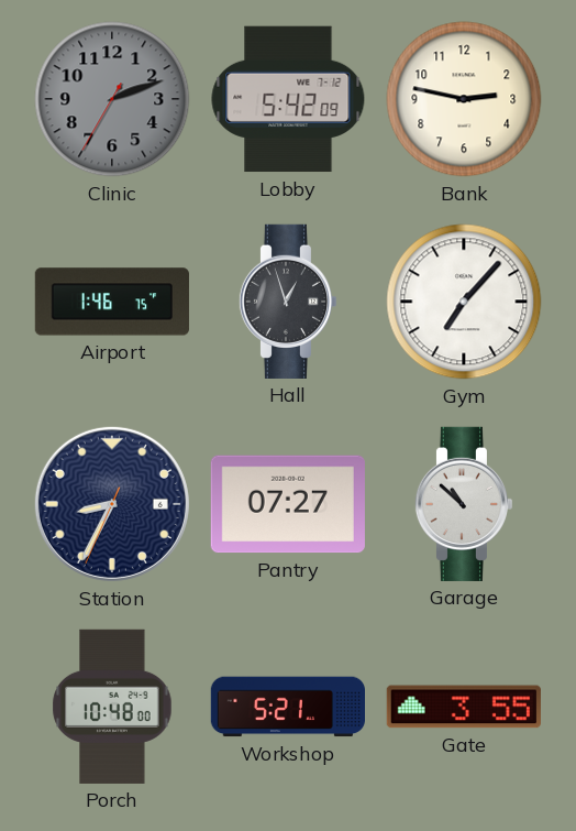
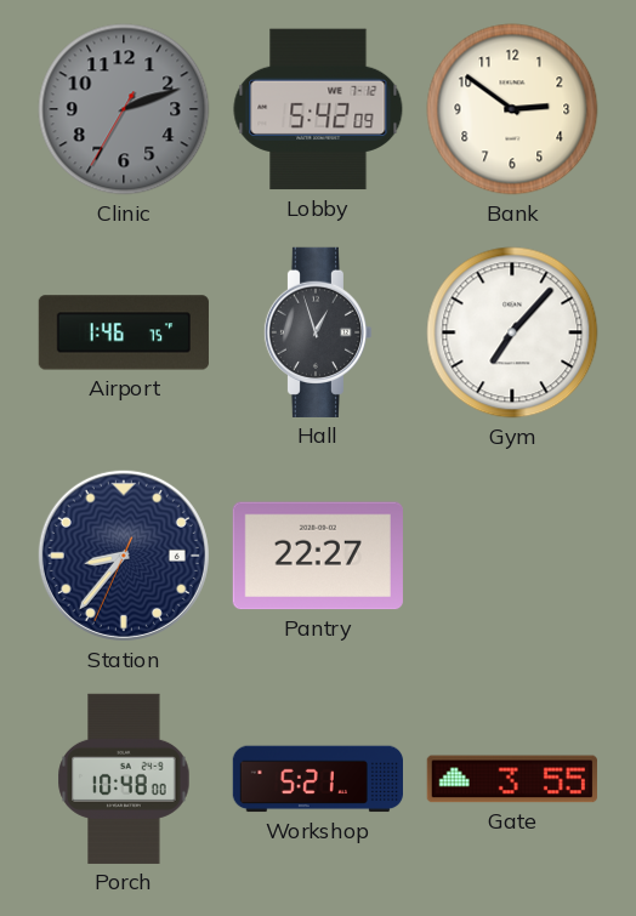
Bank: 2:47 -> 2:51 (512, 109)
Station: 8:34 -> 8:36 (124, 556)
Pantry: 07:27 -> 22:27 (318, 556)
Garage: 10:52 -> none (464, 504)
